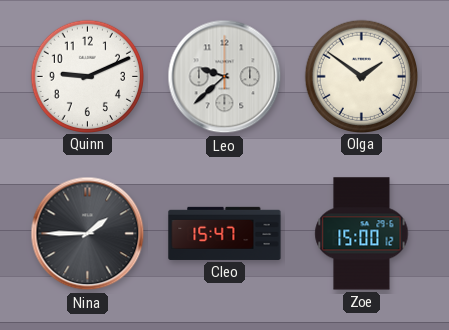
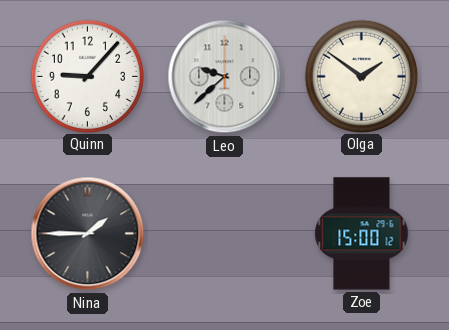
Quinn: 9:11 -> 9:07 (87, 76)
Cleo: 15:47 -> none (225, 233)
